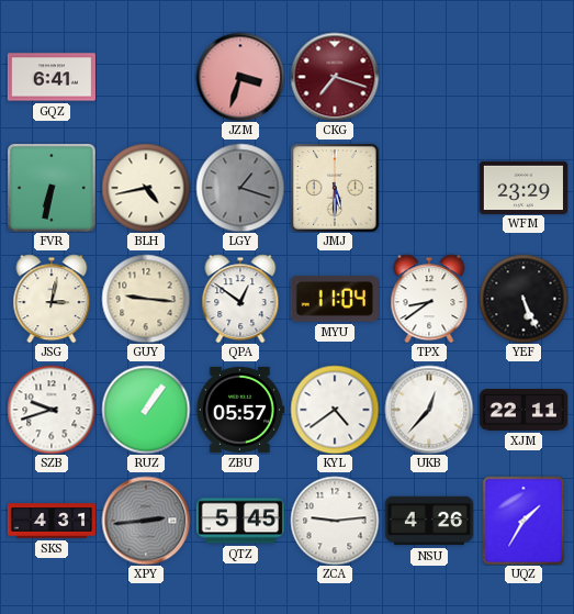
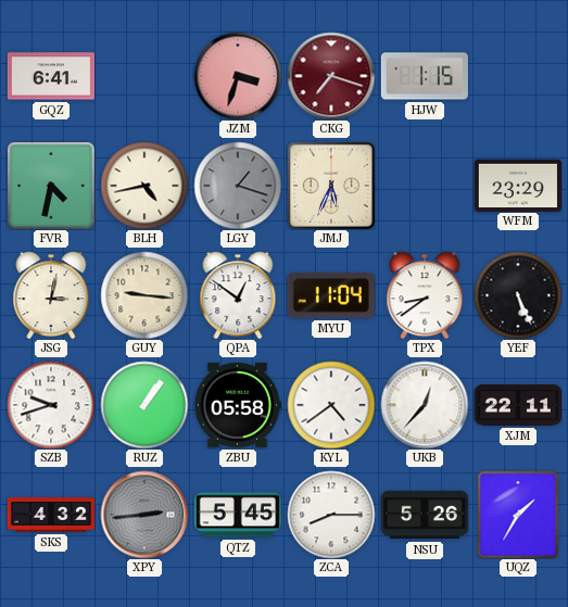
HJW: none -> 1:15 (425, 76)
FVR: 6:32 -> 4:32 (51, 186)
JMJ: 5:30 -> 5:34 (331, 186)
ZBU: 05:57 -> 05:58 (238, 405)
SKS: 4:31 -> 4:32 (50, 515)
ZCA: 9:14 -> 8:15 (331, 515)
NSU: 4:26 -> 5:26 (425, 515)
